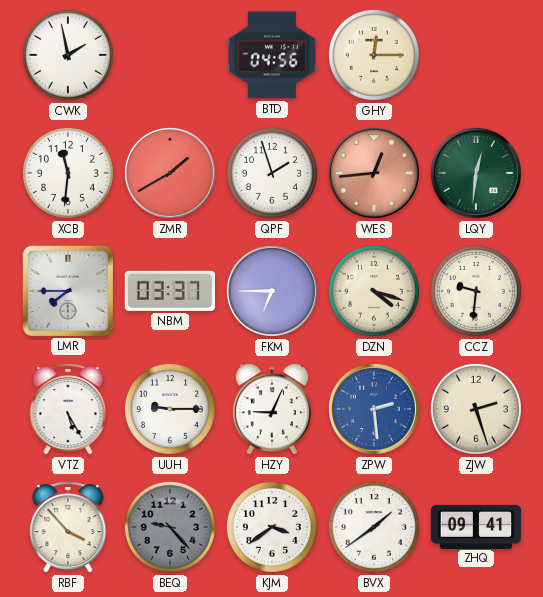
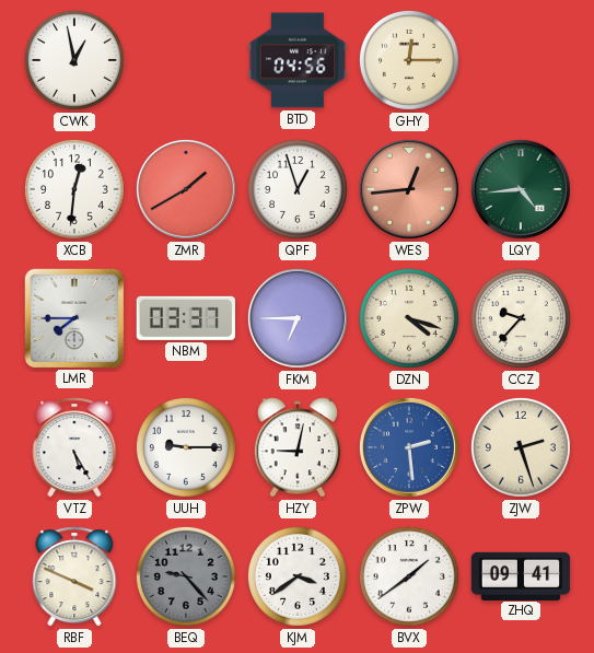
CWK: 1:58 -> 12:58 (74, 60)
XCB: 11:31 -> 12:31 (74, 189)
QPF: 1:57 -> 12:57 (298, 189)
LQY: 12:31 -> 4:44 (521, 189)
CCZ: 9:31 -> 9:37 (521, 318)
HZY: 9:04 -> 9:02 (298, 447)
RBF: 3:53 -> 3:49 (74, 576)
